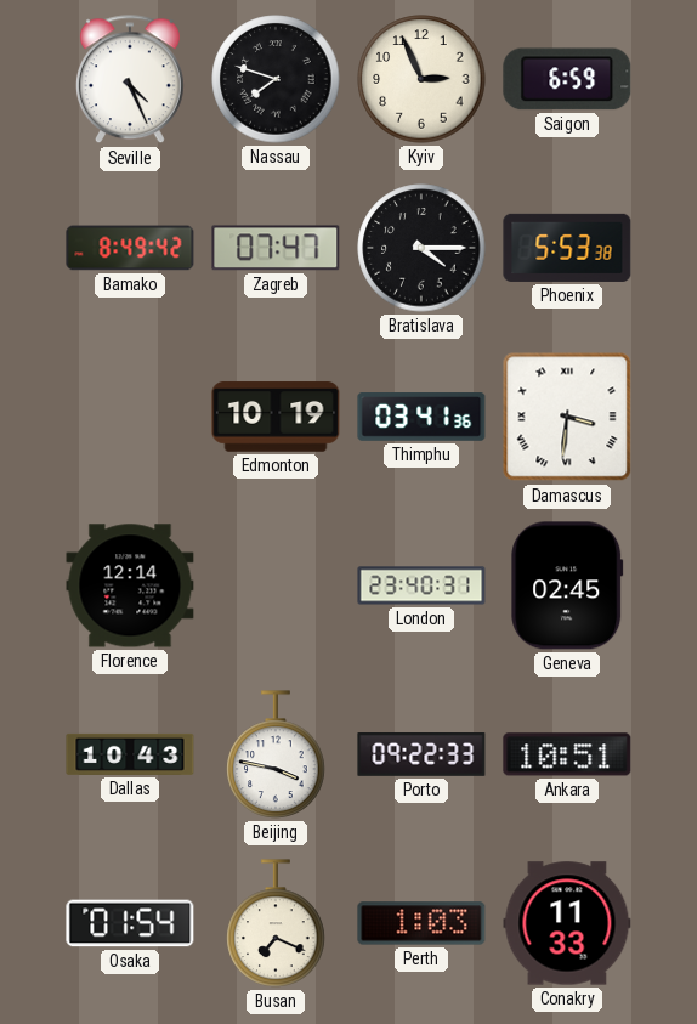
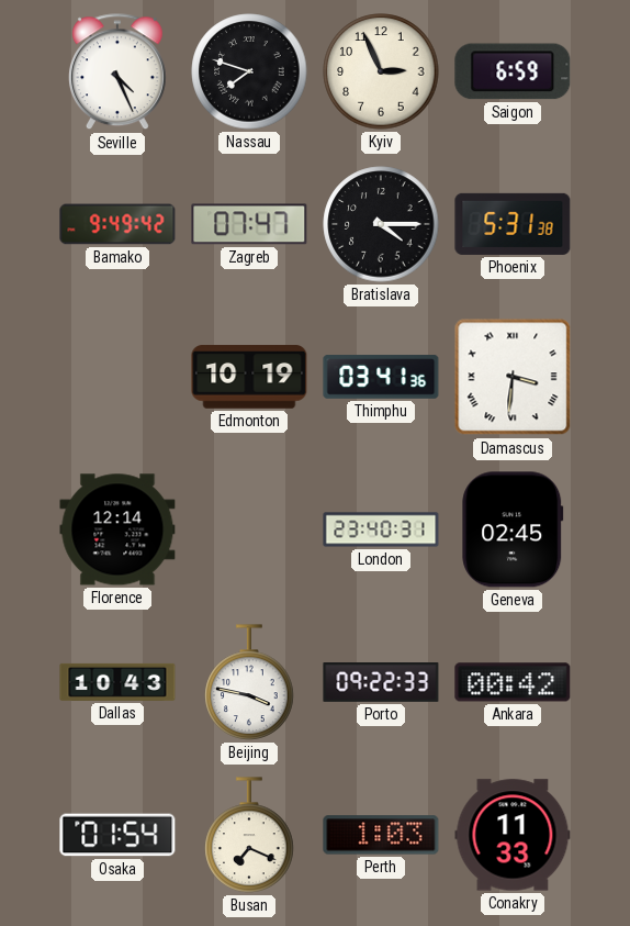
Bamako: 8:49 -> 9:49 (117, 224)
Phoenix: 5:53 -> 5:31 (513, 224)
Ankara: 10:51 -> 00:42 (513, 682)
